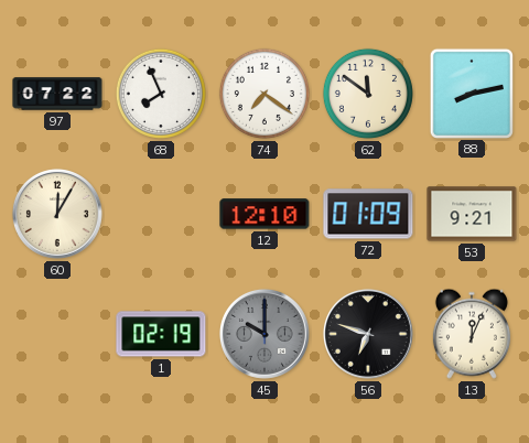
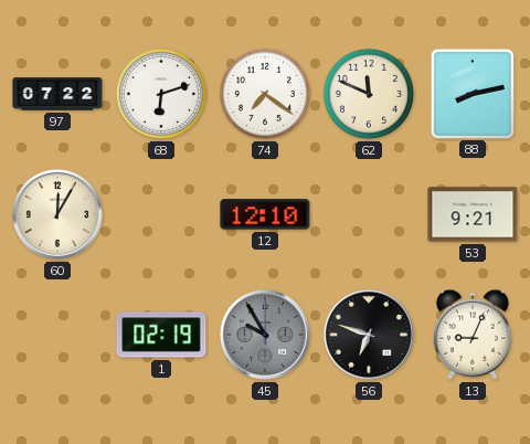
68: 7:56 -> 6:12 (161, 94)
62: 11:51 -> 11:49 (369, 94)
72: 01:09 -> none (368, 214)
45: 10:00 -> 9:55 (265, 335)
13: 12:04 -> 9:04 (473, 335)
